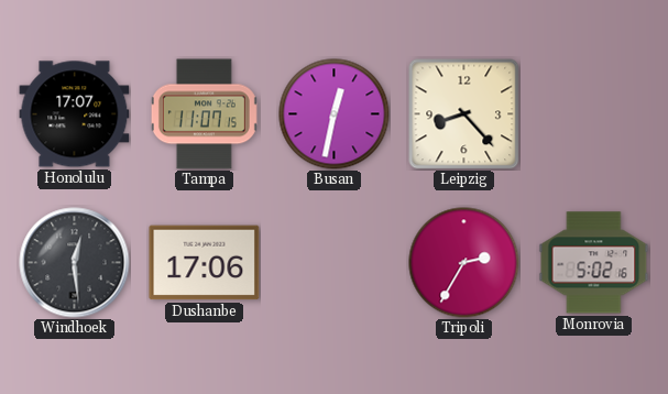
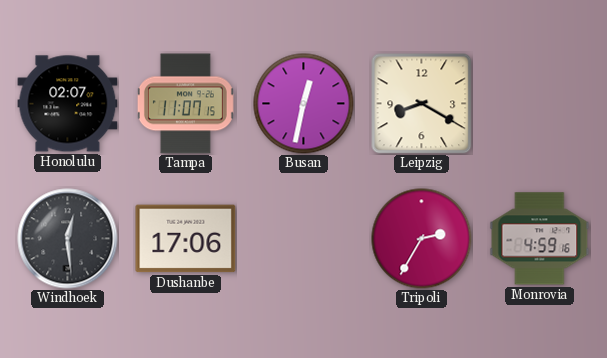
Honolulu: 17:07 -> 02:07 (68, 104)
Leipzig: 8:23 -> 8:20 (422, 104)
Monrovia: 5:02 -> 4:59 (540, 239)
